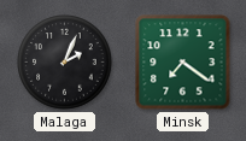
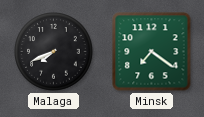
Malaga: 2:04 -> 7:41 (54, 52)
